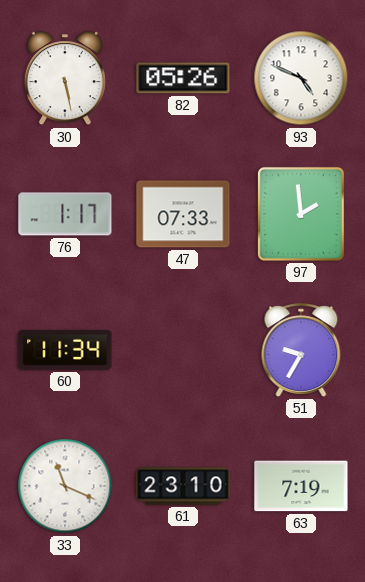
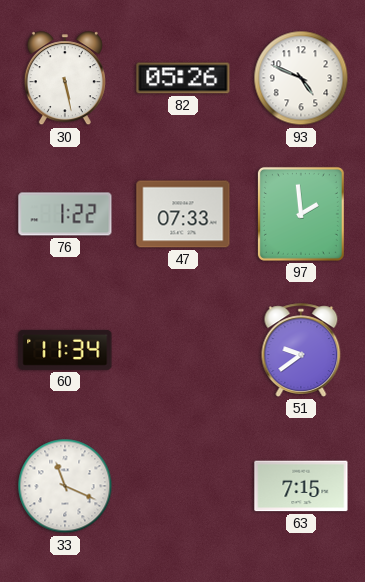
76: 1:17 -> 1:22 (65, 214)
51: 9:35 -> 9:39 (301, 350)
61: 23:10 -> none (183, 486)
63: 7:19 -> 7:15 (301, 486)
